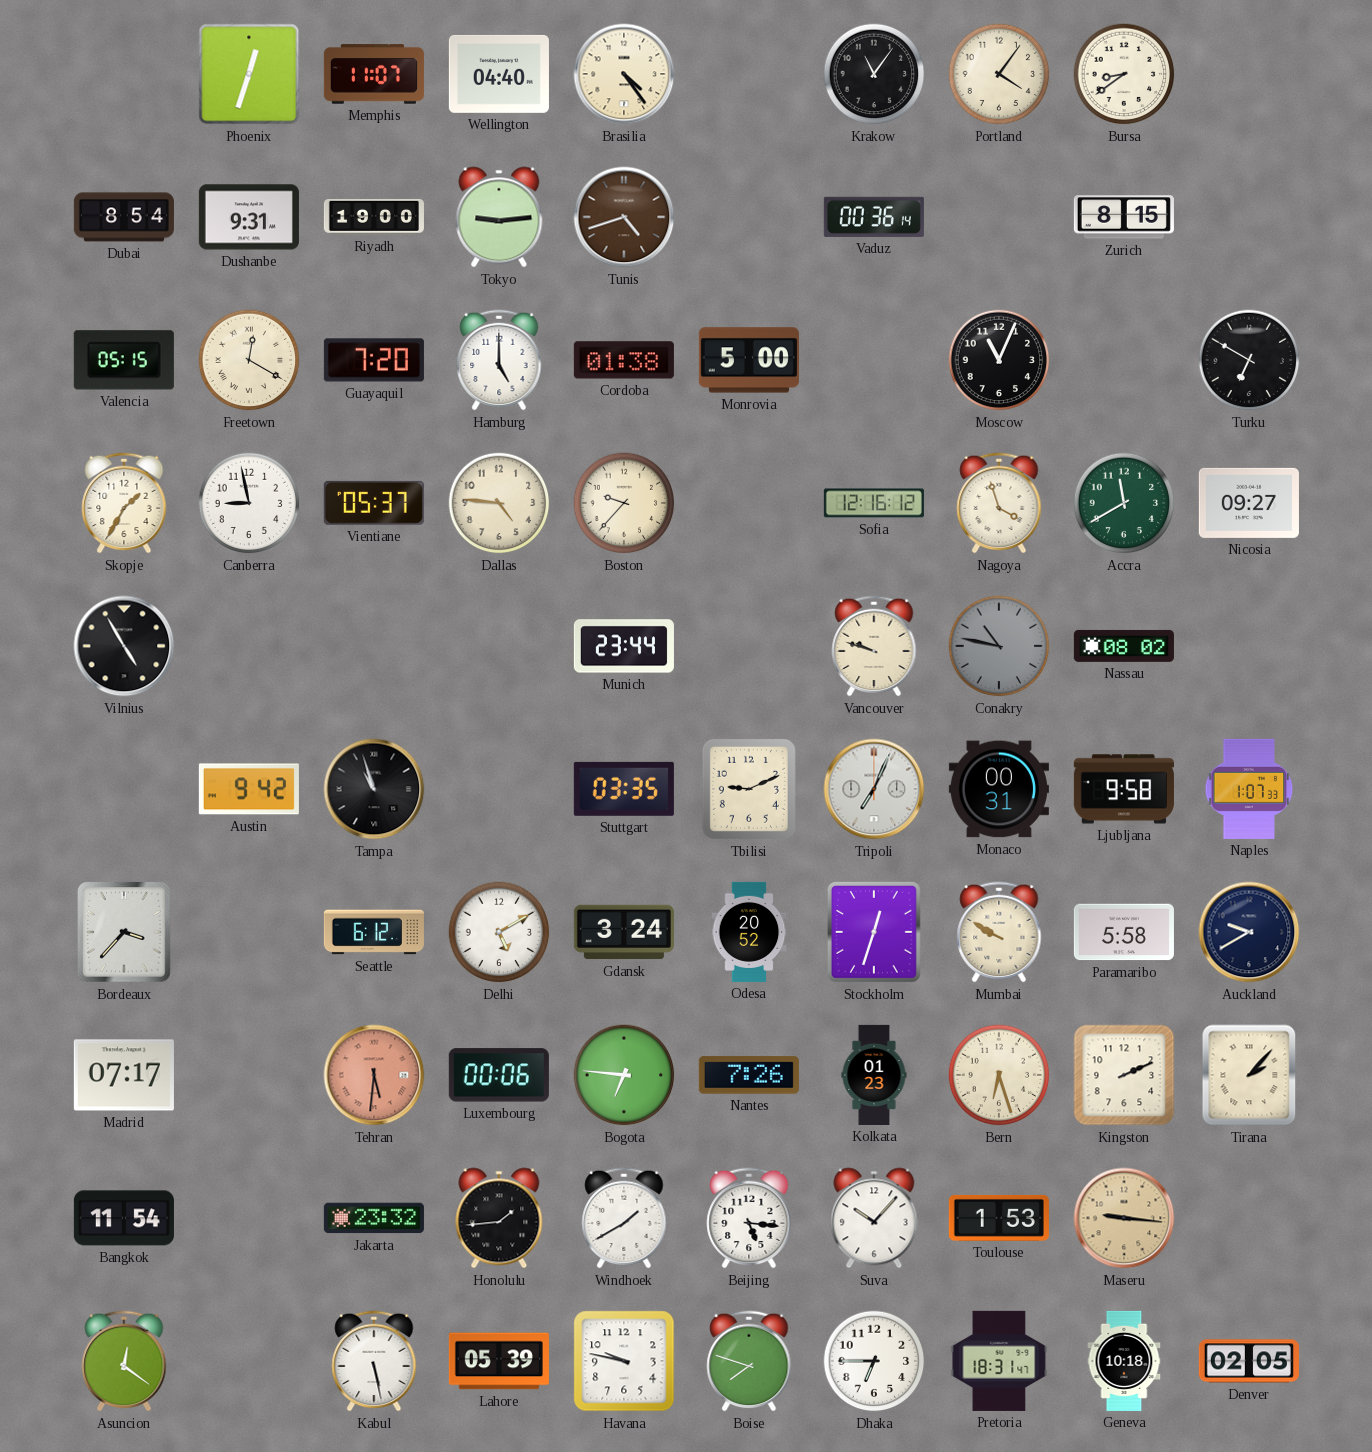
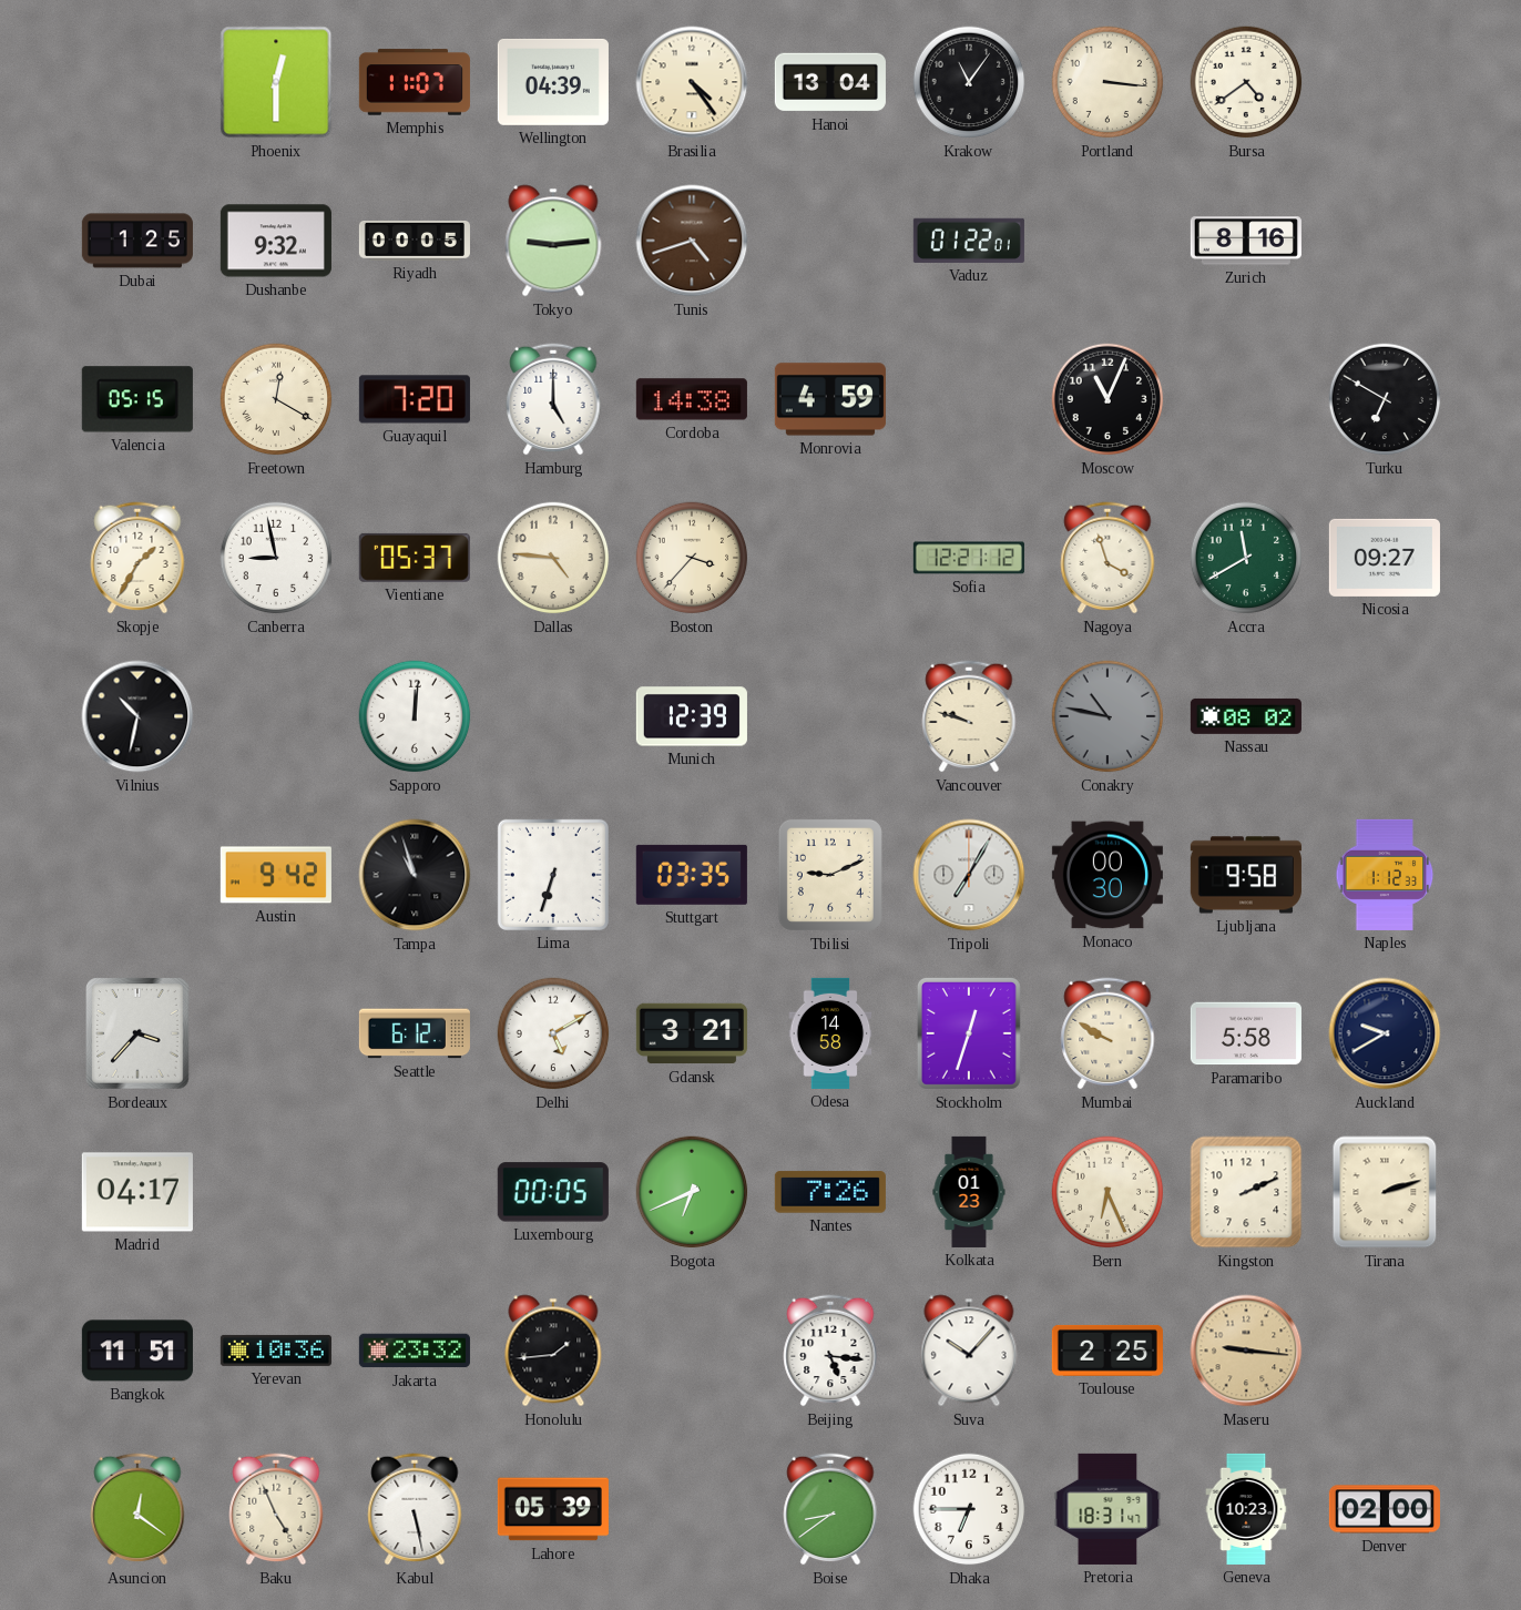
Phoenix: 12:33 -> 12:30 (276, 82)
Wellington: 04:40 -> 04:39 (553, 82)
Hanoi: none -> 13:04 (830, 82)
Portland: 4:06 -> 3:16 (1107, 82)
Bursa: 8:39 -> 4:39 (1246, 82)
Dubai: 8:54 -> 1:25 (137, 241)
Dushanbe: 9:31 -> 9:32 (276, 241)
Riyadh: 19:00 -> 00:05 (415, 241)
Vaduz: 00:36 -> 01:22 (969, 241)
Zurich: 8:15 -> 8:16 (1246, 241)
Cordoba: 01:38 -> 14:38 (692, 399)
Monrovia: 5:00 -> 4:59 (830, 399)
Boston: 9:37 -> 3:37 (692, 558)
Sofia: 12:16 -> 12:21 (969, 558)
Vilnius: 4:55 -> 10:32 (137, 716)
Sapporo: none -> 12:01 (415, 716)
Munich: 23:44 -> 12:39 (692, 716)
Lima: none -> 6:33 (553, 875)
Tripoli: 7:04 -> 7:05 (969, 875)
Monaco: 00:31 -> 00:30 (1107, 875)
Naples: 1:07 -> 1:12 (1385, 875)
Gdansk: 3:24 -> 3:21 (692, 1033)
Odesa: 20:52 -> 14:58 (830, 1033)
Madrid: 07:17 -> 04:17 (137, 1192)
Tehran: 5:31 -> none (374, 1075)
Luxembourg: 00:06 -> 00:05 (553, 1192)
Bogota: 6:46 -> 6:41 (692, 1192)
Bern: 6:27 -> 6:26 (1107, 1192)
Tirana: 2:07 -> 2:12 (1385, 1192)
Bangkok: 11:54 -> 11:51 (137, 1351)
Yerevan: none -> 10:36 (276, 1351)
Windhoek: 1:40 -> none (624, 1218)
Toulouse: 1:53 -> 2:25 (1107, 1351)
Baku: none -> 4:56 (276, 1509)
Havana: 9:47 -> none (624, 1361)
Boise: 7:48 -> 8:39 (830, 1509)
Geneva: 10:18 -> 10:23 (1246, 1509)
Denver: 02:05 -> 02:00 (1385, 1509)
